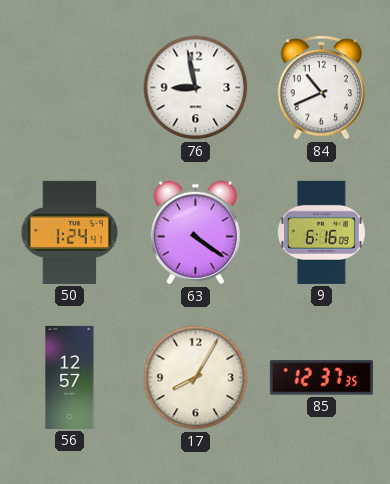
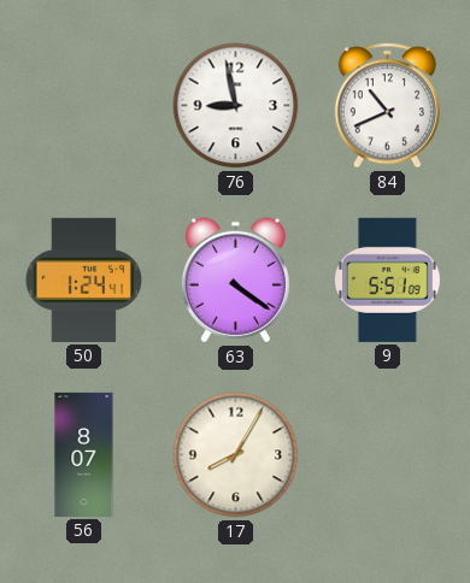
9: 6:16 -> 5:51 (387, 279)
56: 12:57 -> 8:07 (84, 454)
85: 12:37 -> none (321, 378)
